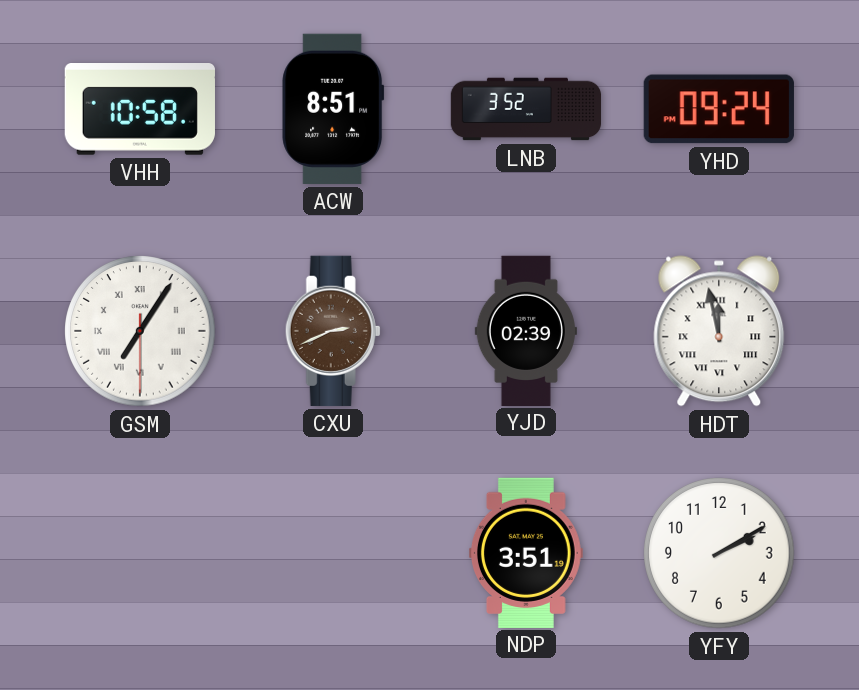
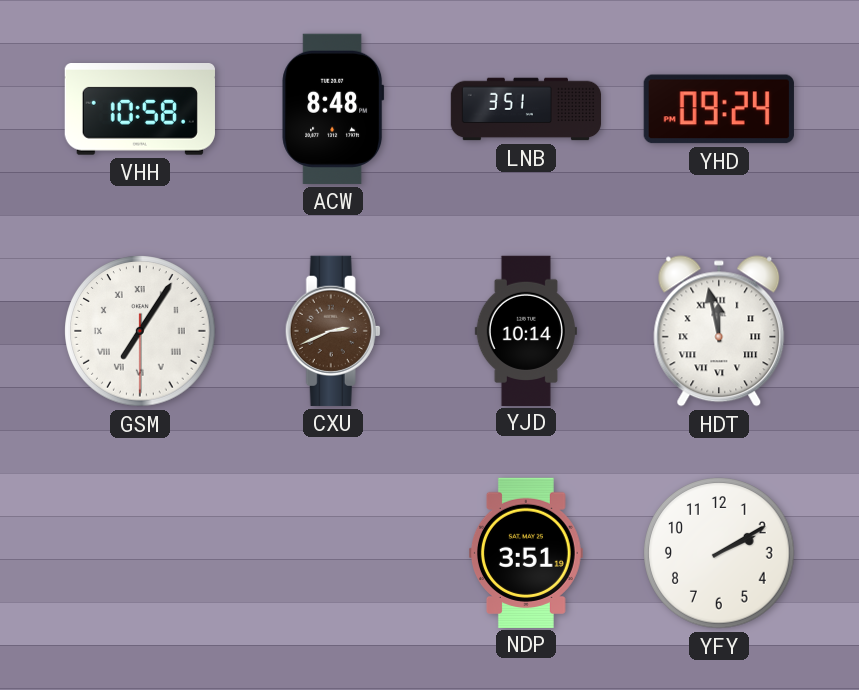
ACW: 8:51 -> 8:48 (333, 109)
LNB: 3:52 -> 3:51 (526, 109)
YJD: 02:39 -> 10:14 (526, 330)
